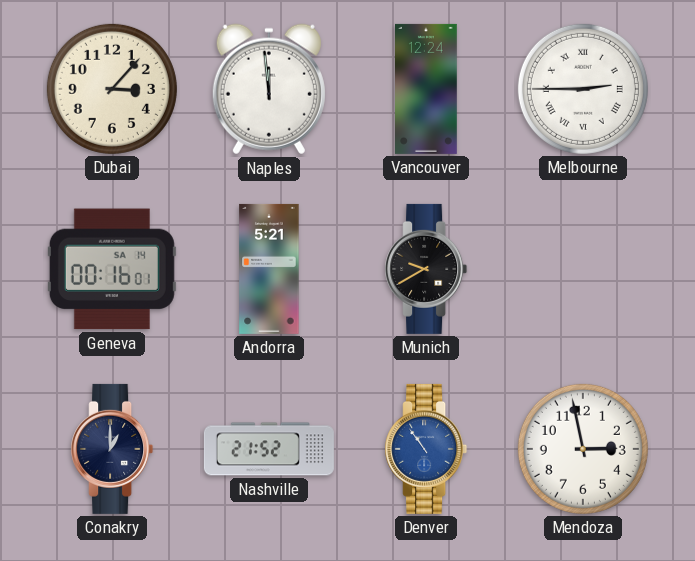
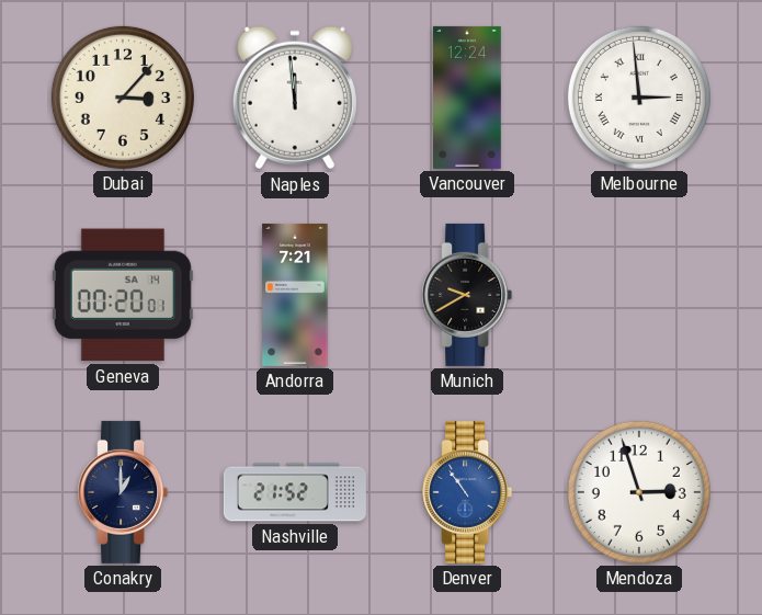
Melbourne: 2:45 -> 2:59 (639, 98)
Geneva: 00:16 -> 00:20 (123, 295)
Andorra: 5:21 -> 7:21 (295, 295)
Mendoza: 2:58 -> 2:57 (639, 492)
